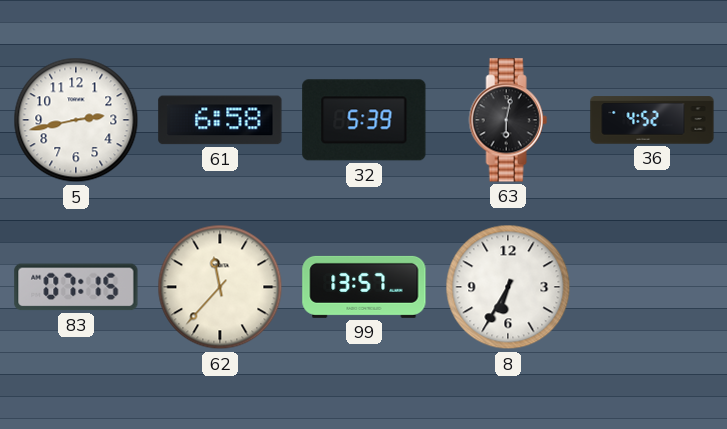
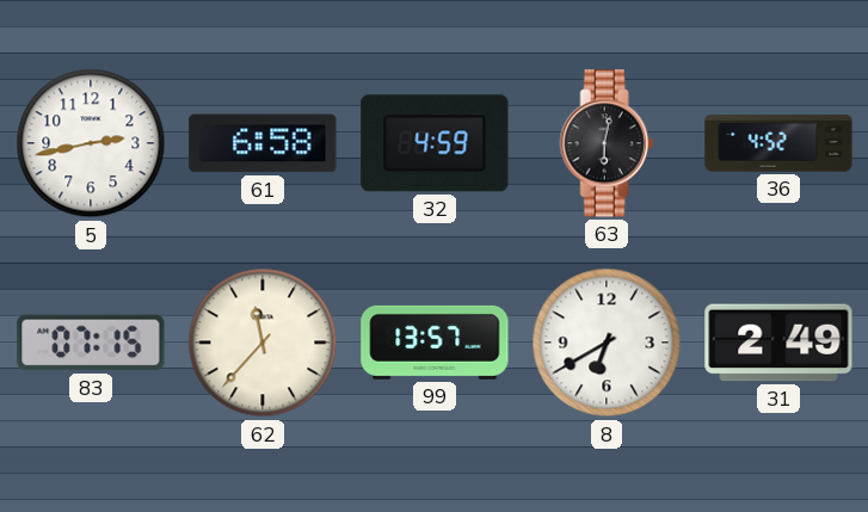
32: 5:39 -> 4:59 (435, 143)
8: 6:35 -> 6:40 (607, 343)
31: none -> 2:49 (778, 343)
